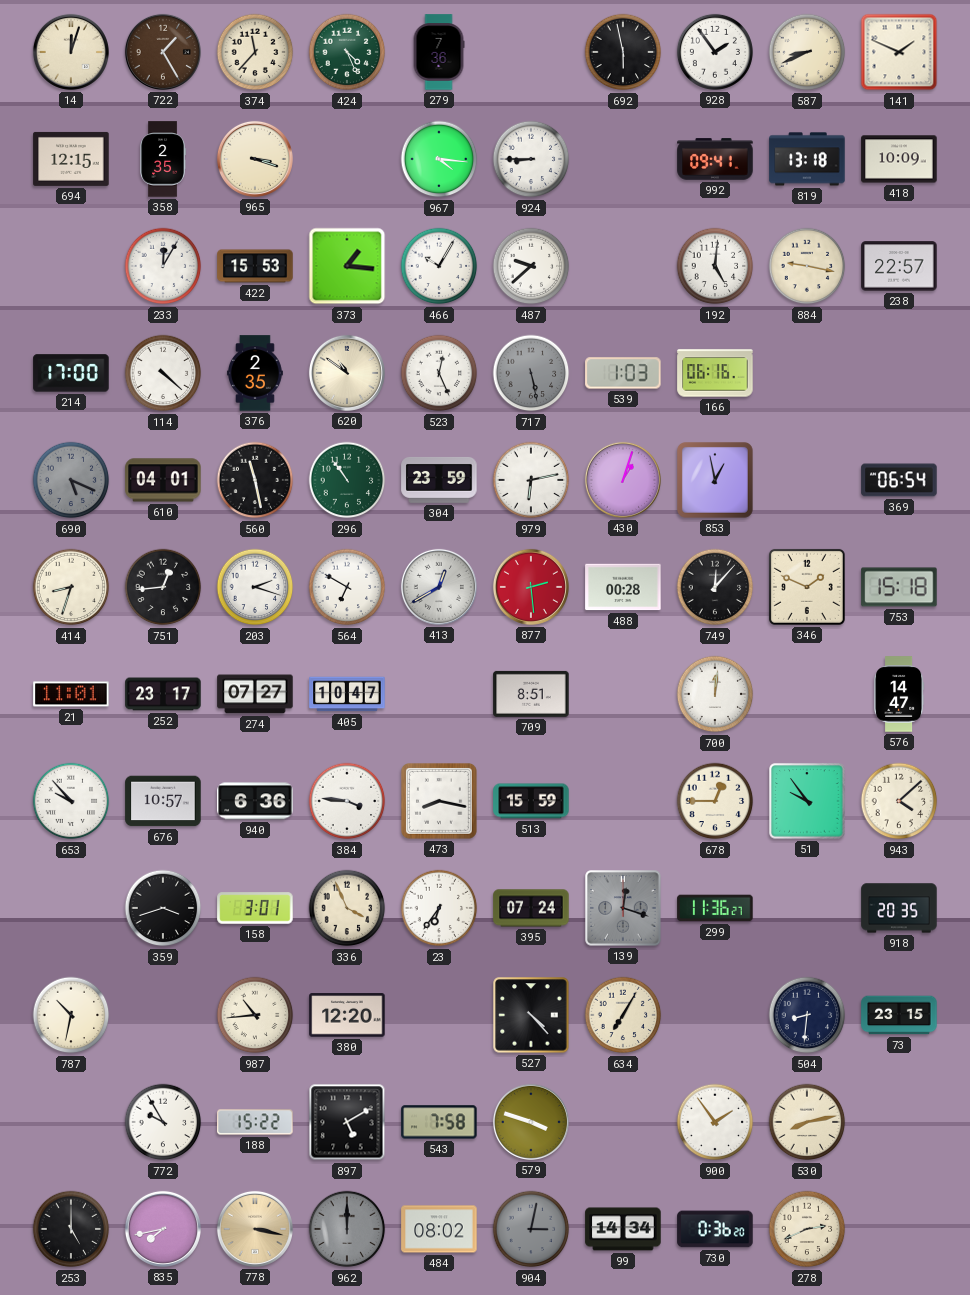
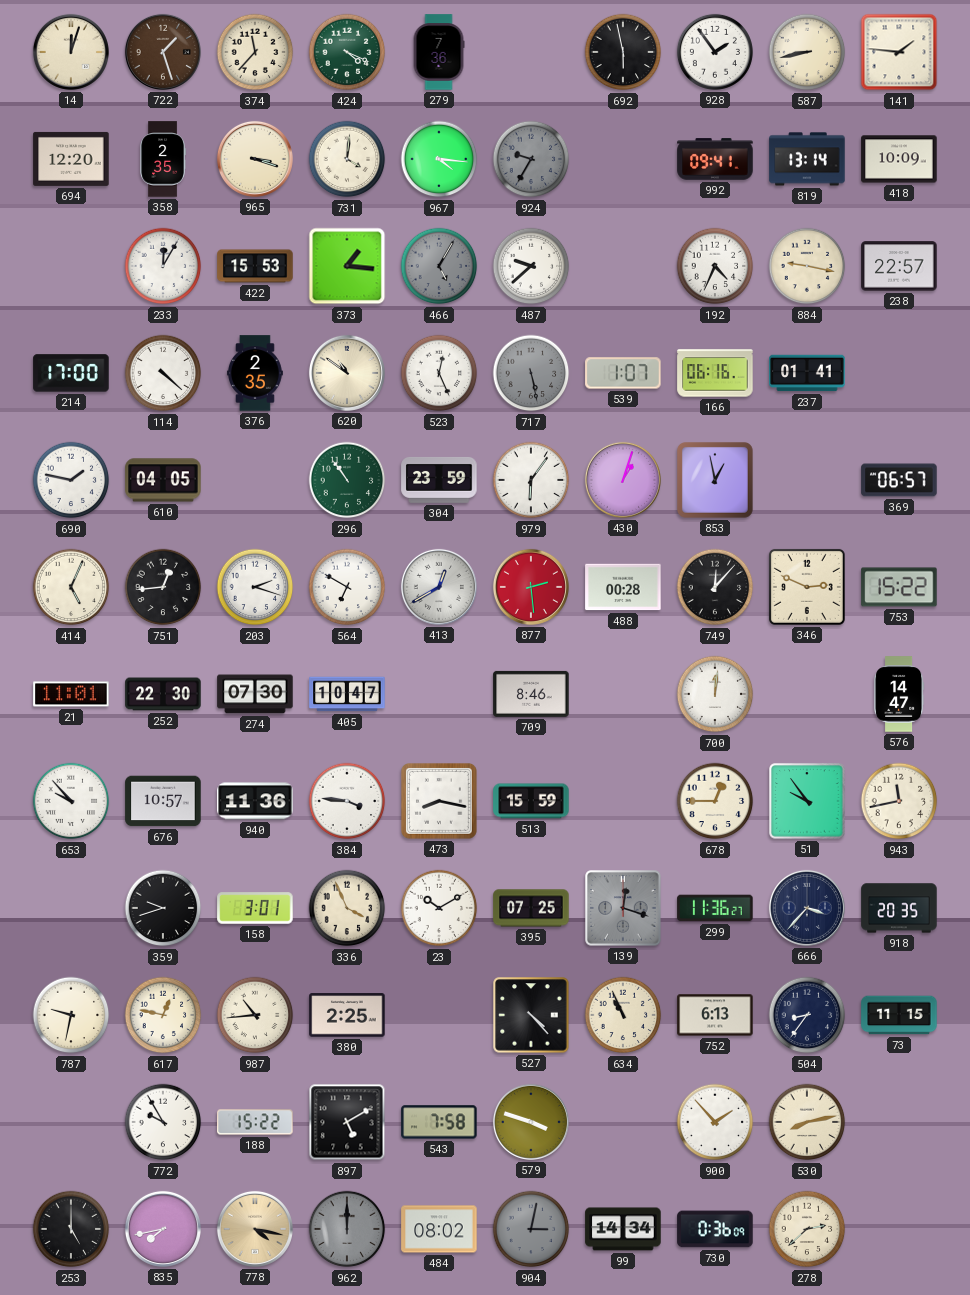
722: 1:25 -> 1:27 (163, 52)
424: 4:26 -> 4:19 (347, 52)
587: 8:41 -> 8:43 (807, 52)
141: 1:49 -> 1:46 (899, 52)
694: 12:15 -> 12:20 (71, 159)
731: none -> 4:01 (347, 159)
924: 8:45 -> 9:35 (531, 159)
924 dial: white -> grey (531, 159)
819: 13:18 -> 13:14 (807, 159)
466: 10:05 -> 5:05 (439, 266)
466 dial: white -> grey (439, 266)
192: 5:01 -> 4:34 (715, 266)
539: 1:03 -> 1:07 (623, 373)
237: none -> 01:41 (807, 373)
690: 5:19 -> 1:47 (71, 480)
690 dial: grey -> white (71, 480)
610: 04:01 -> 04:05 (163, 480)
560: 11:28 -> none (255, 480)
979: 6:13 -> 6:06 (531, 480)
369: 06:54 -> 06:57 (899, 480)
414: 8:33 -> 5:04 (71, 587)
346: 1:49 -> 2:49 (807, 587)
753: 15:18 -> 15:22 (899, 587)
252: 23:17 -> 22:30 (163, 694)
274: 07:27 -> 07:30 (255, 694)
709: 8:51 -> 8:46 (531, 694)
940: 6:36 -> 11:36 (255, 801)
943: 4:08 -> 11:43 (899, 801)
359: 3:42 -> 9:42 (163, 908)
23: 6:36 -> 10:10 (439, 908)
395: 07:24 -> 07:25 (531, 908)
666: none -> 3:37 (807, 908)
787: 10:32 -> 9:32 (71, 1015)
617: none -> 12:47 (163, 1015)
380: 12:20 -> 2:25 (347, 1015)
634: 7:05 -> 10:56 (623, 1015)
752: none -> 6:13 (715, 1015)
504: 8:31 -> 8:36 (807, 1015)
73: 23:15 -> 11:15 (899, 1015)
900: 1:54 -> 1:53 (715, 1122)
778: 3:17 -> 4:17 (255, 1229)
730: 0:36:20 -> 0:36:09 (715, 1229)
278: 2:41 -> 2:38 (807, 1229)
